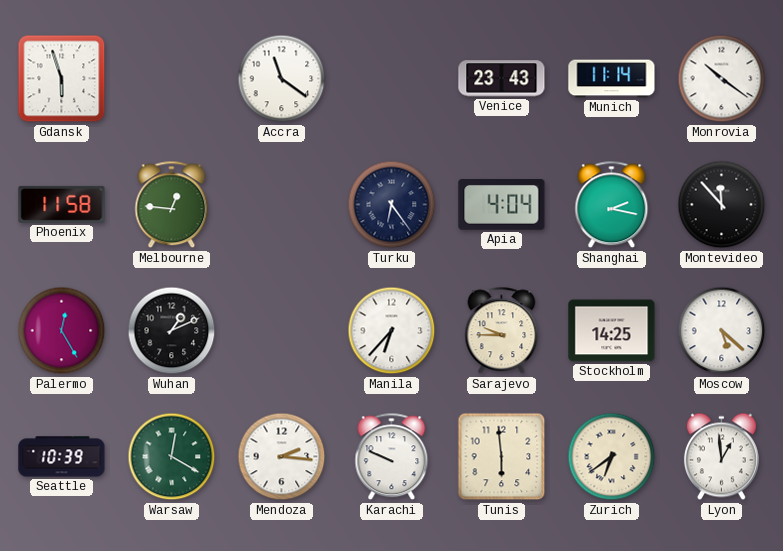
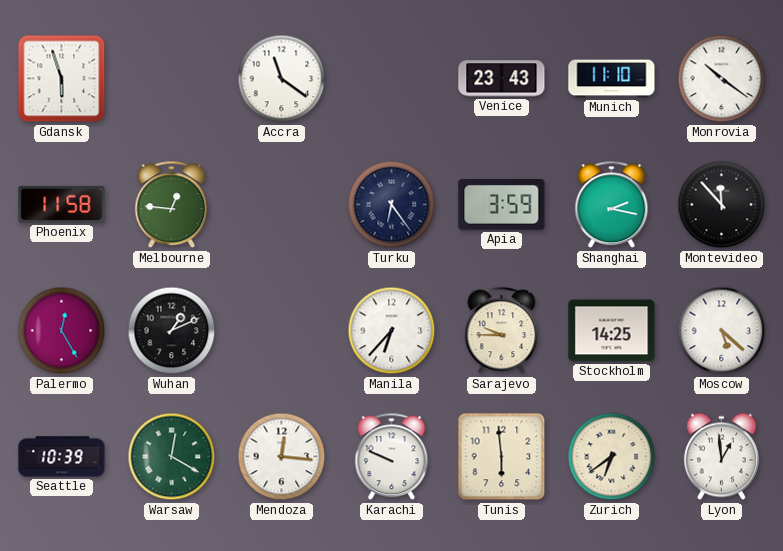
Munich: 11:14 -> 11:10 (612, 79)
Apia: 4:04 -> 3:59 (502, 205)
Mendoza: 2:16 -> 12:16 (282, 457)
